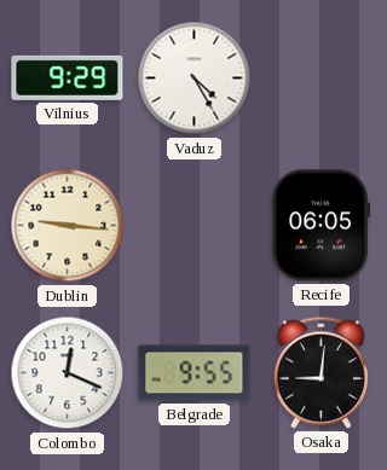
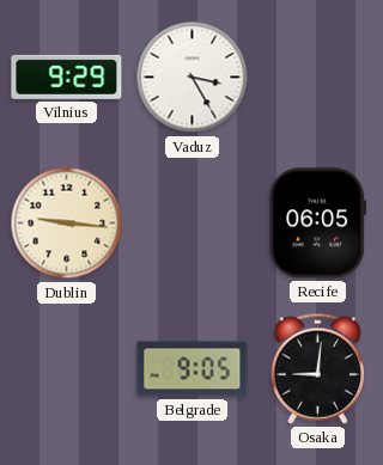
Vaduz: 4:25 -> 3:25 (193, 78)
Colombo: 12:19 -> none (68, 373)
Belgrade: 9:55 -> 9:05 (193, 369)
